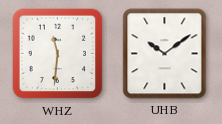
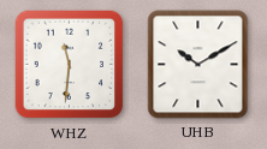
UHB: 10:09 -> 10:10 (198, 65)
